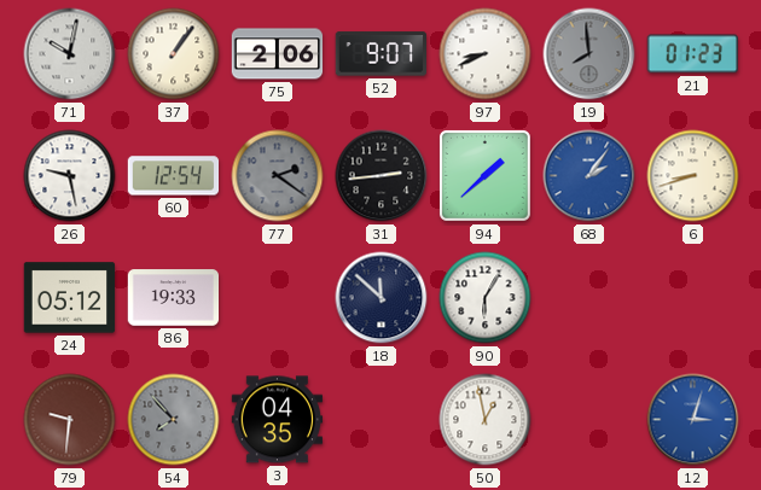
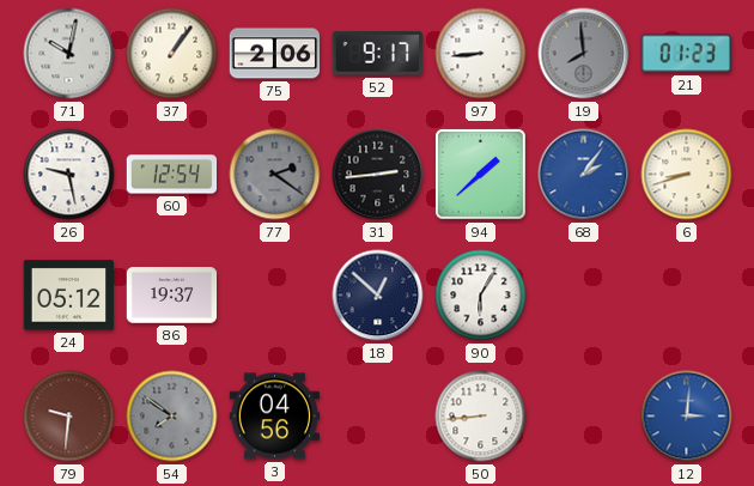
52: 9:07 -> 9:17 (377, 54)
97: 8:41 -> 8:44 (481, 54)
86: 19:33 -> 19:37 (172, 296)
18: 11:52 -> 12:52 (378, 296)
54: 7:53 -> 7:51 (172, 417)
3: 04:35 -> 04:56 (275, 417)
50: 12:58 -> 8:44 (481, 417)
12: 3:03 -> 3:01 (687, 417)
